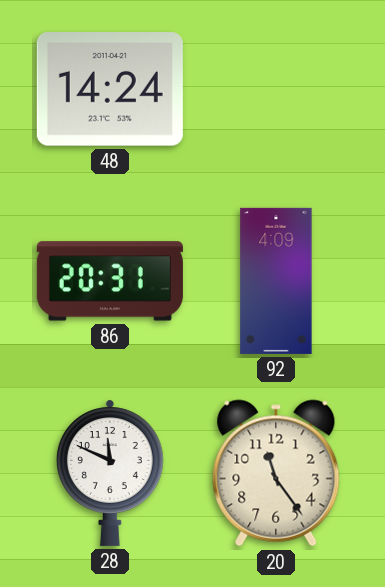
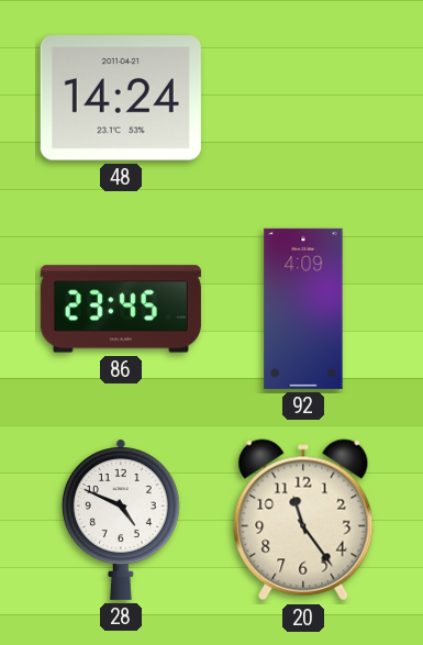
86: 20:31 -> 23:45 (121, 309)
28: 11:49 -> 4:49 (121, 520)
